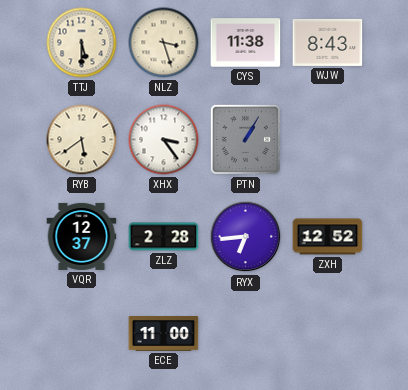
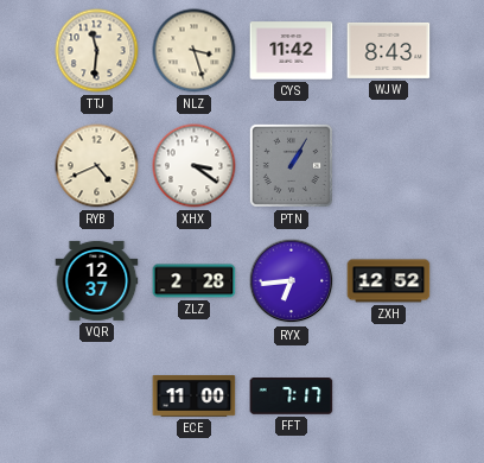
TTJ: 5:30 -> 11:31 (97, 51)
CYS: 11:38 -> 11:42 (292, 51)
RYB: 5:39 -> 4:41 (97, 166)
XHX: 3:24 -> 3:21 (195, 166)
FFT: none -> 7:17 (292, 397)
